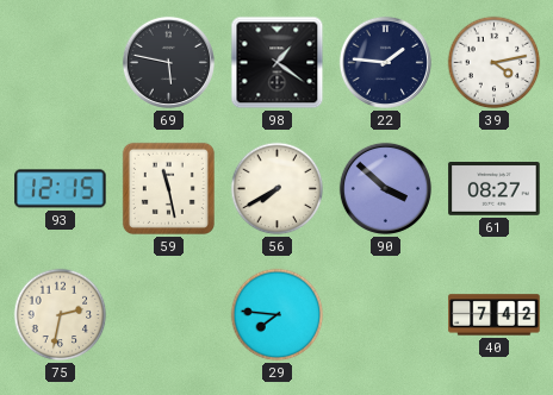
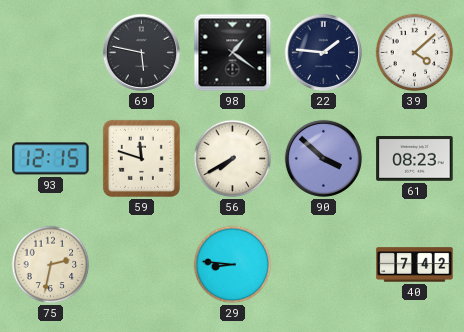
39: 4:13 -> 4:08 (415, 53)
59: 11:28 -> 11:48 (141, 158)
61: 08:27 -> 08:23 (415, 159)
29: 7:46 -> 8:46 (233, 265)
